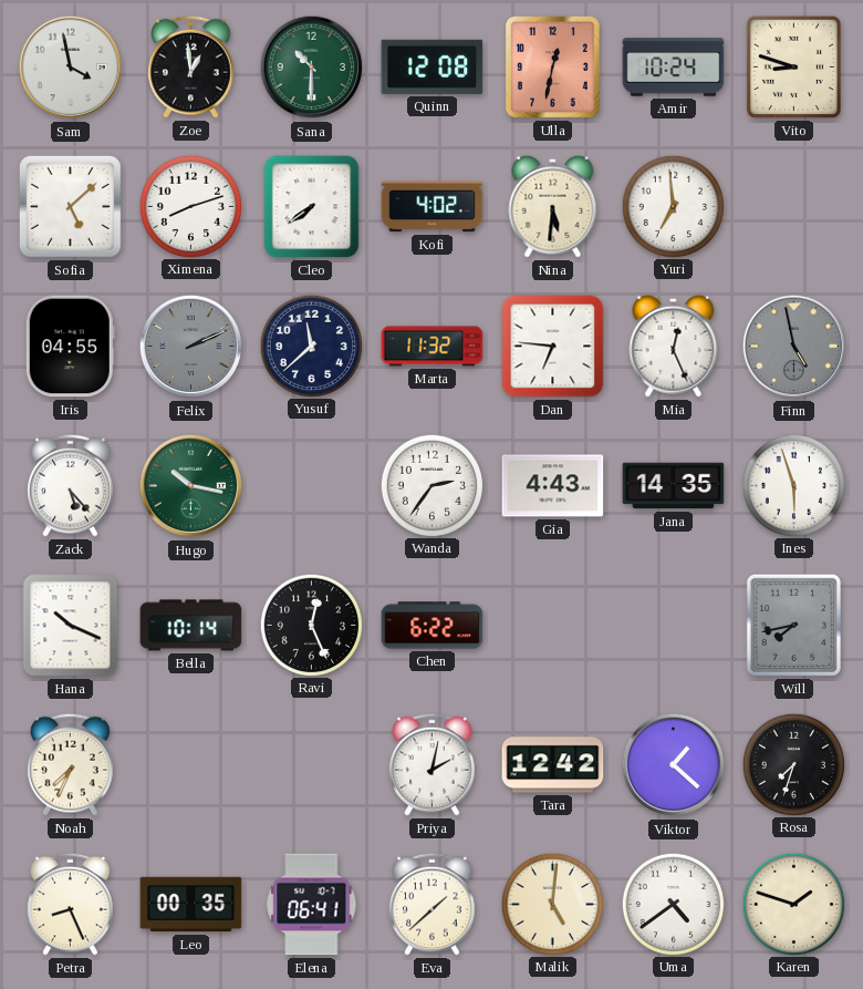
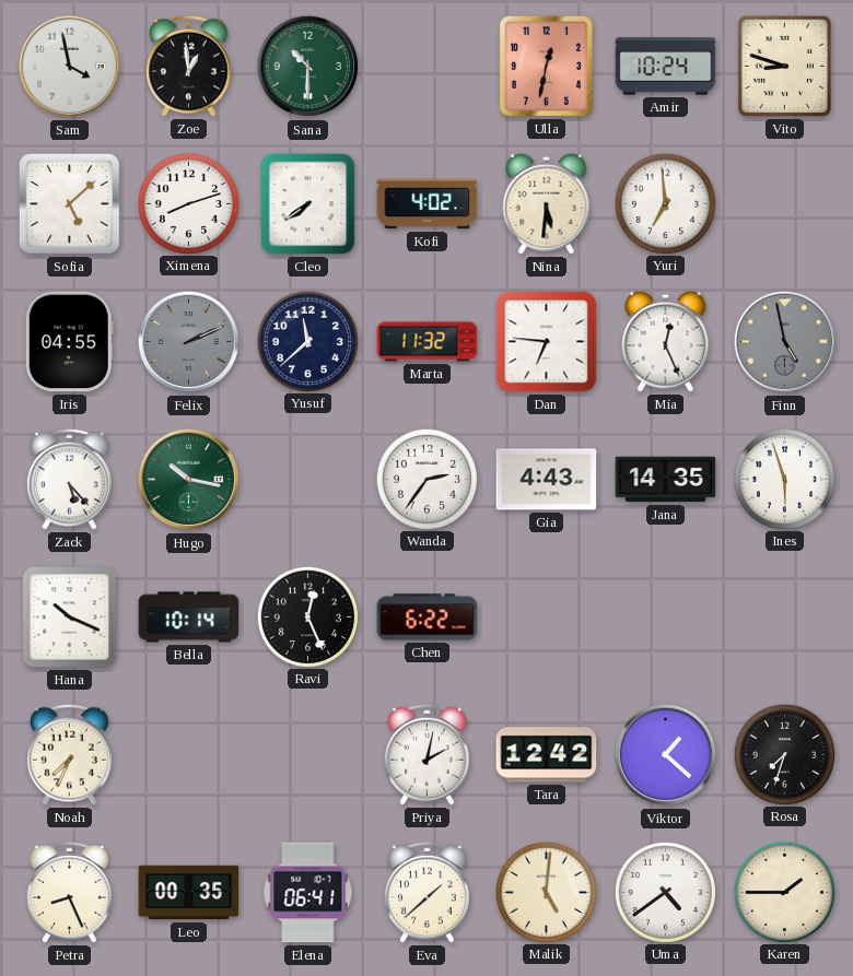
Quinn: 12:08 -> none (433, 66)
Will: 7:43 -> none (793, 625)
Karen: 1:48 -> 1:45 (784, 892)
